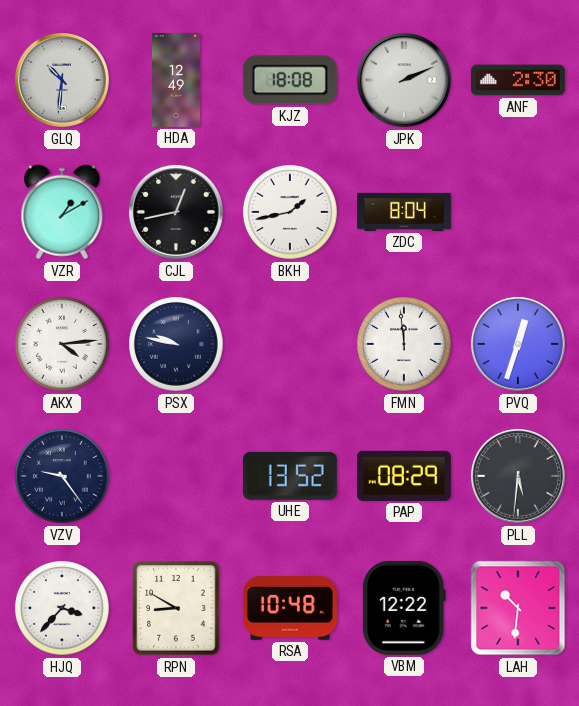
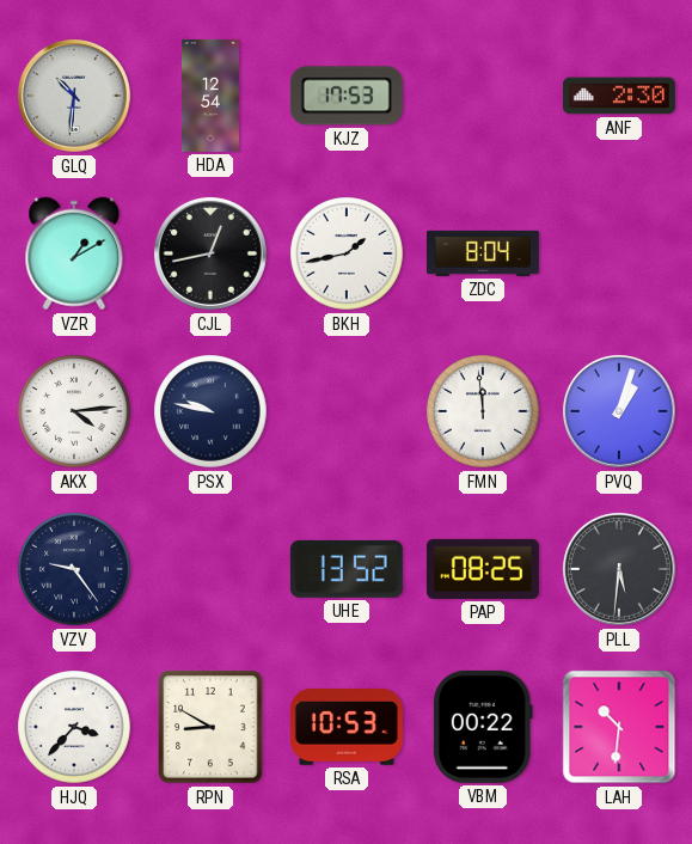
HDA: 12:49 -> 12:54 (210, 96)
KJZ: 18:08 -> 17:53 (347, 96)
JPK: 2:11 -> none (404, 80)
PVQ: 12:33 -> 1:03 (619, 411)
PAP: 08:29 -> 08:25 (483, 569)
RSA: 10:48 -> 10:53 (347, 727)
VBM: 12:22 -> 00:22 (483, 727)
